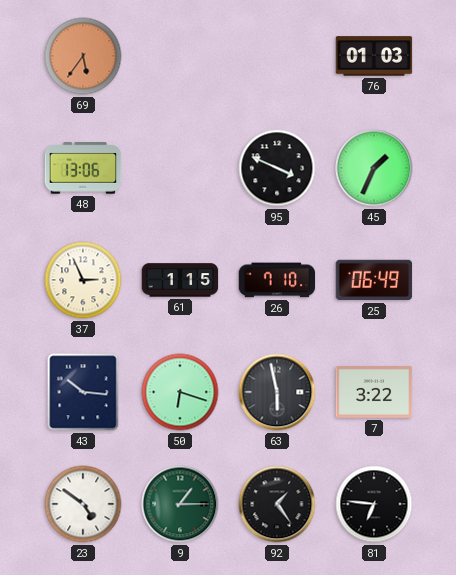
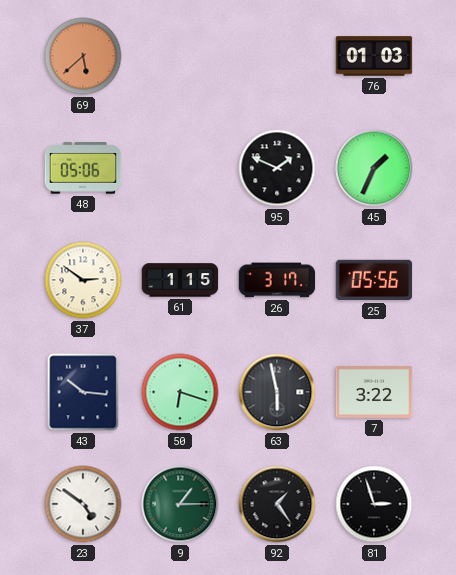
69: 5:36 -> 5:38 (83, 56)
48: 13:06 -> 05:06 (83, 168)
95: 3:49 -> 1:49 (277, 168)
37: 2:56 -> 2:51 (83, 280)
26: 7:10 -> 3:17 (277, 280)
25: 06:49 -> 05:56 (374, 280)
81: 6:46 -> 2:57 (374, 504)
